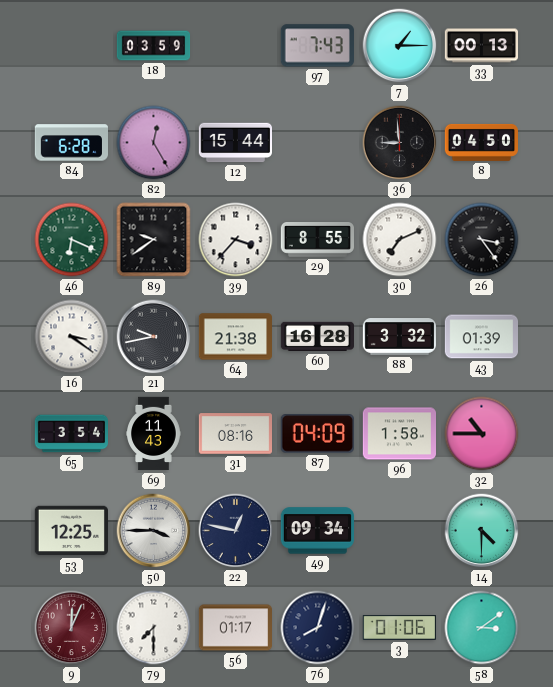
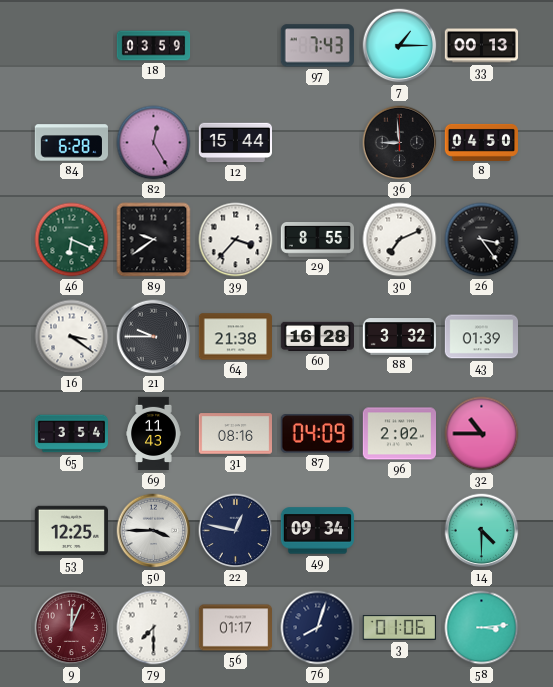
21: 9:43 -> 9:45 (154, 337)
96: 1:58 -> 2:02 (399, 434)
58: 3:09 -> 3:14 (482, 628)
